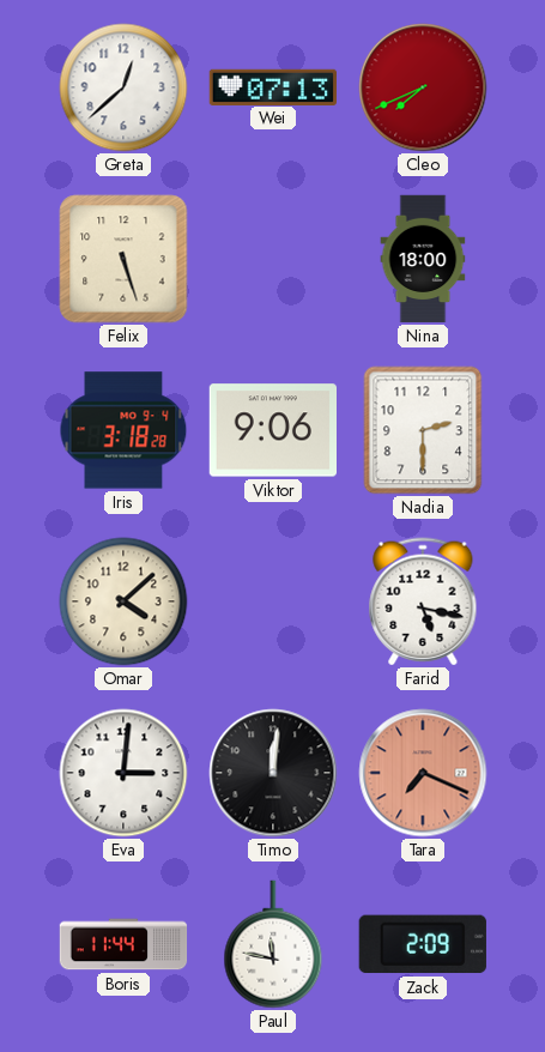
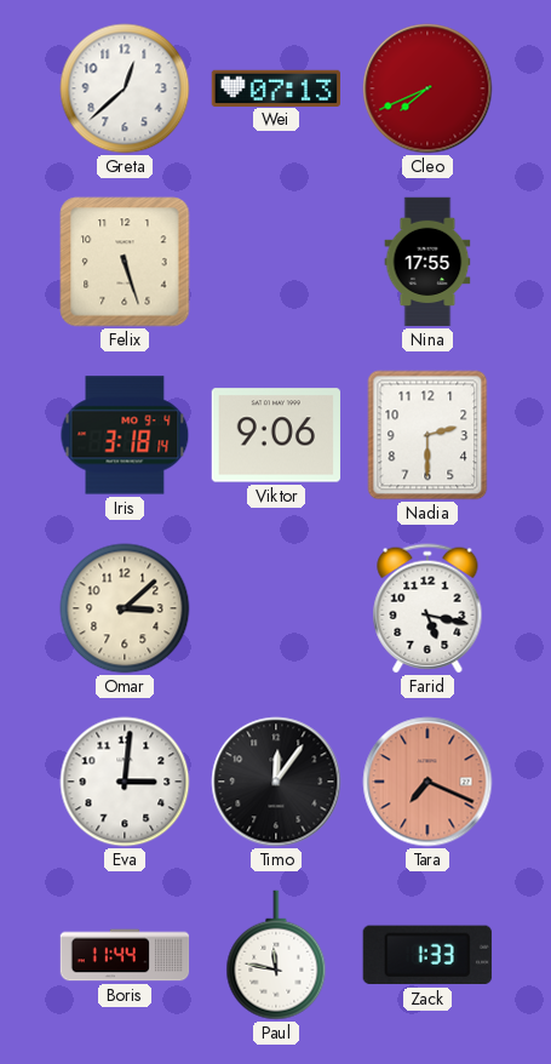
Nina: 18:00 -> 17:55 (427, 262)
Iris: 3:18:28 -> 3:18:14 (125, 435)
Omar: 4:08 -> 3:08 (125, 608)
Timo: 12:01 -> 12:06 (276, 782)
Zack: 2:09 -> 1:33 (427, 955)
